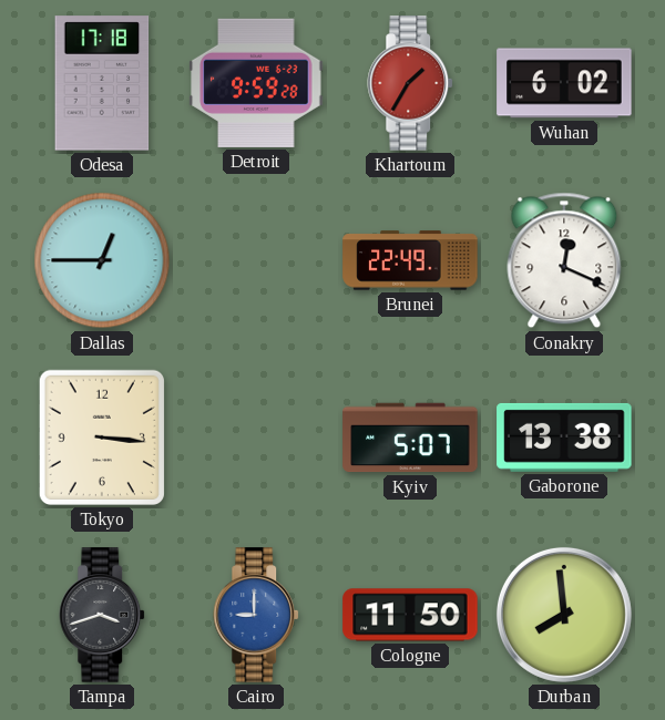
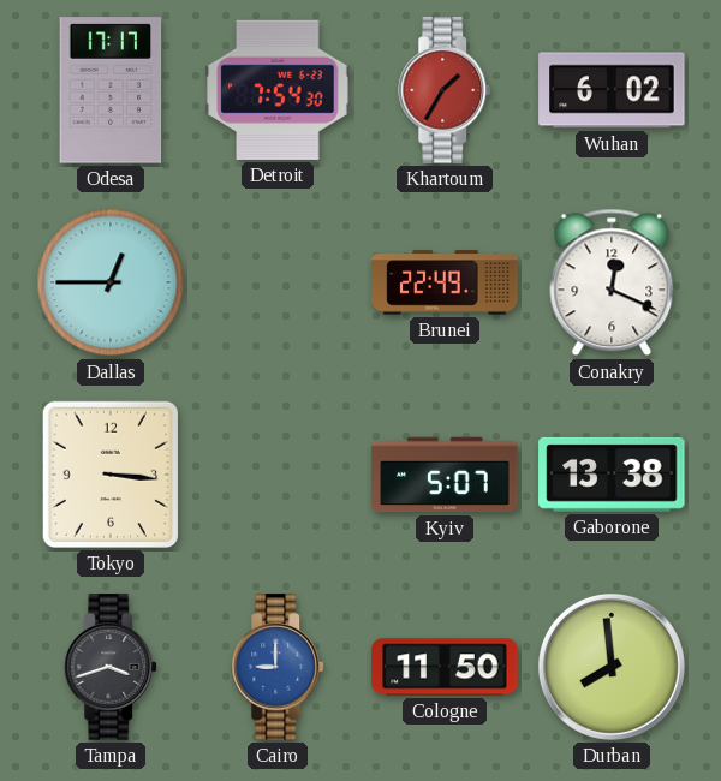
Odesa: 17:18 -> 17:17 (111, 90)
Detroit: 9:59 -> 7:54 (278, 90)
